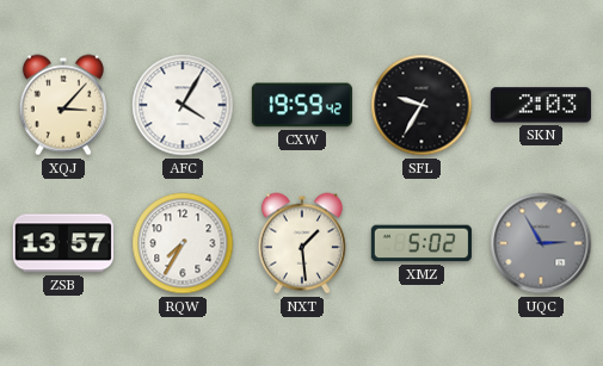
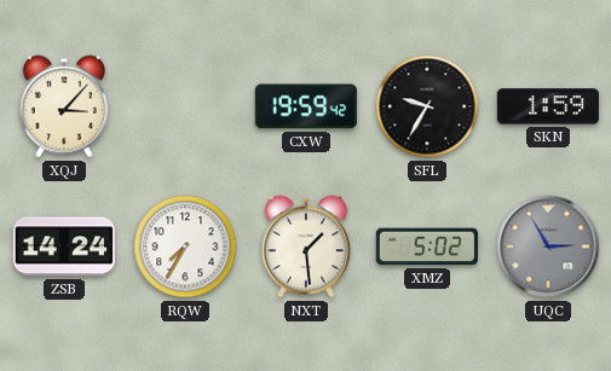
AFC: 4:05 -> none (183, 105)
SKN: 2:03 -> 1:59 (548, 106)
ZSB: 13:57 -> 14:24 (64, 247)
